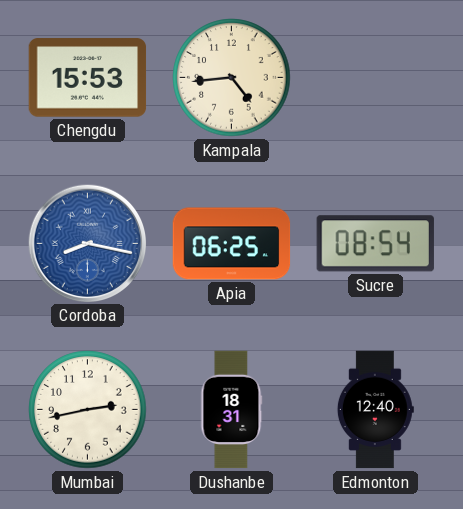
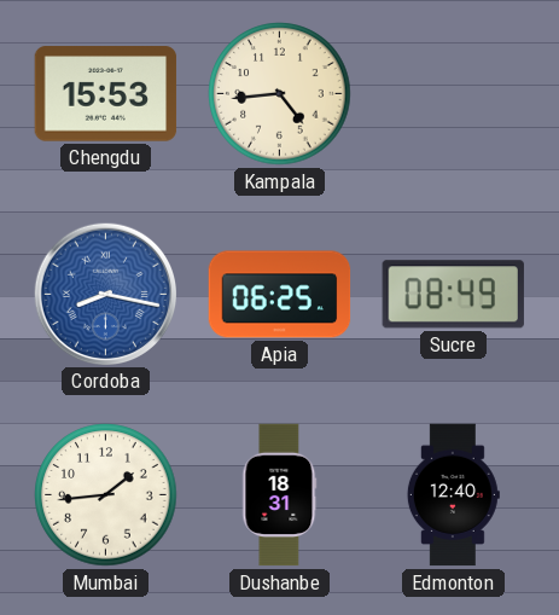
Sucre: 08:54 -> 08:49 (453, 295)
Mumbai: 2:43 -> 1:44 (106, 495)
